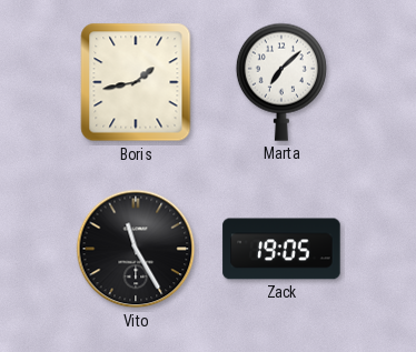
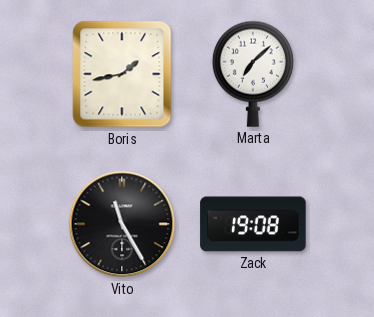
Zack: 19:05 -> 19:08 (253, 224)
